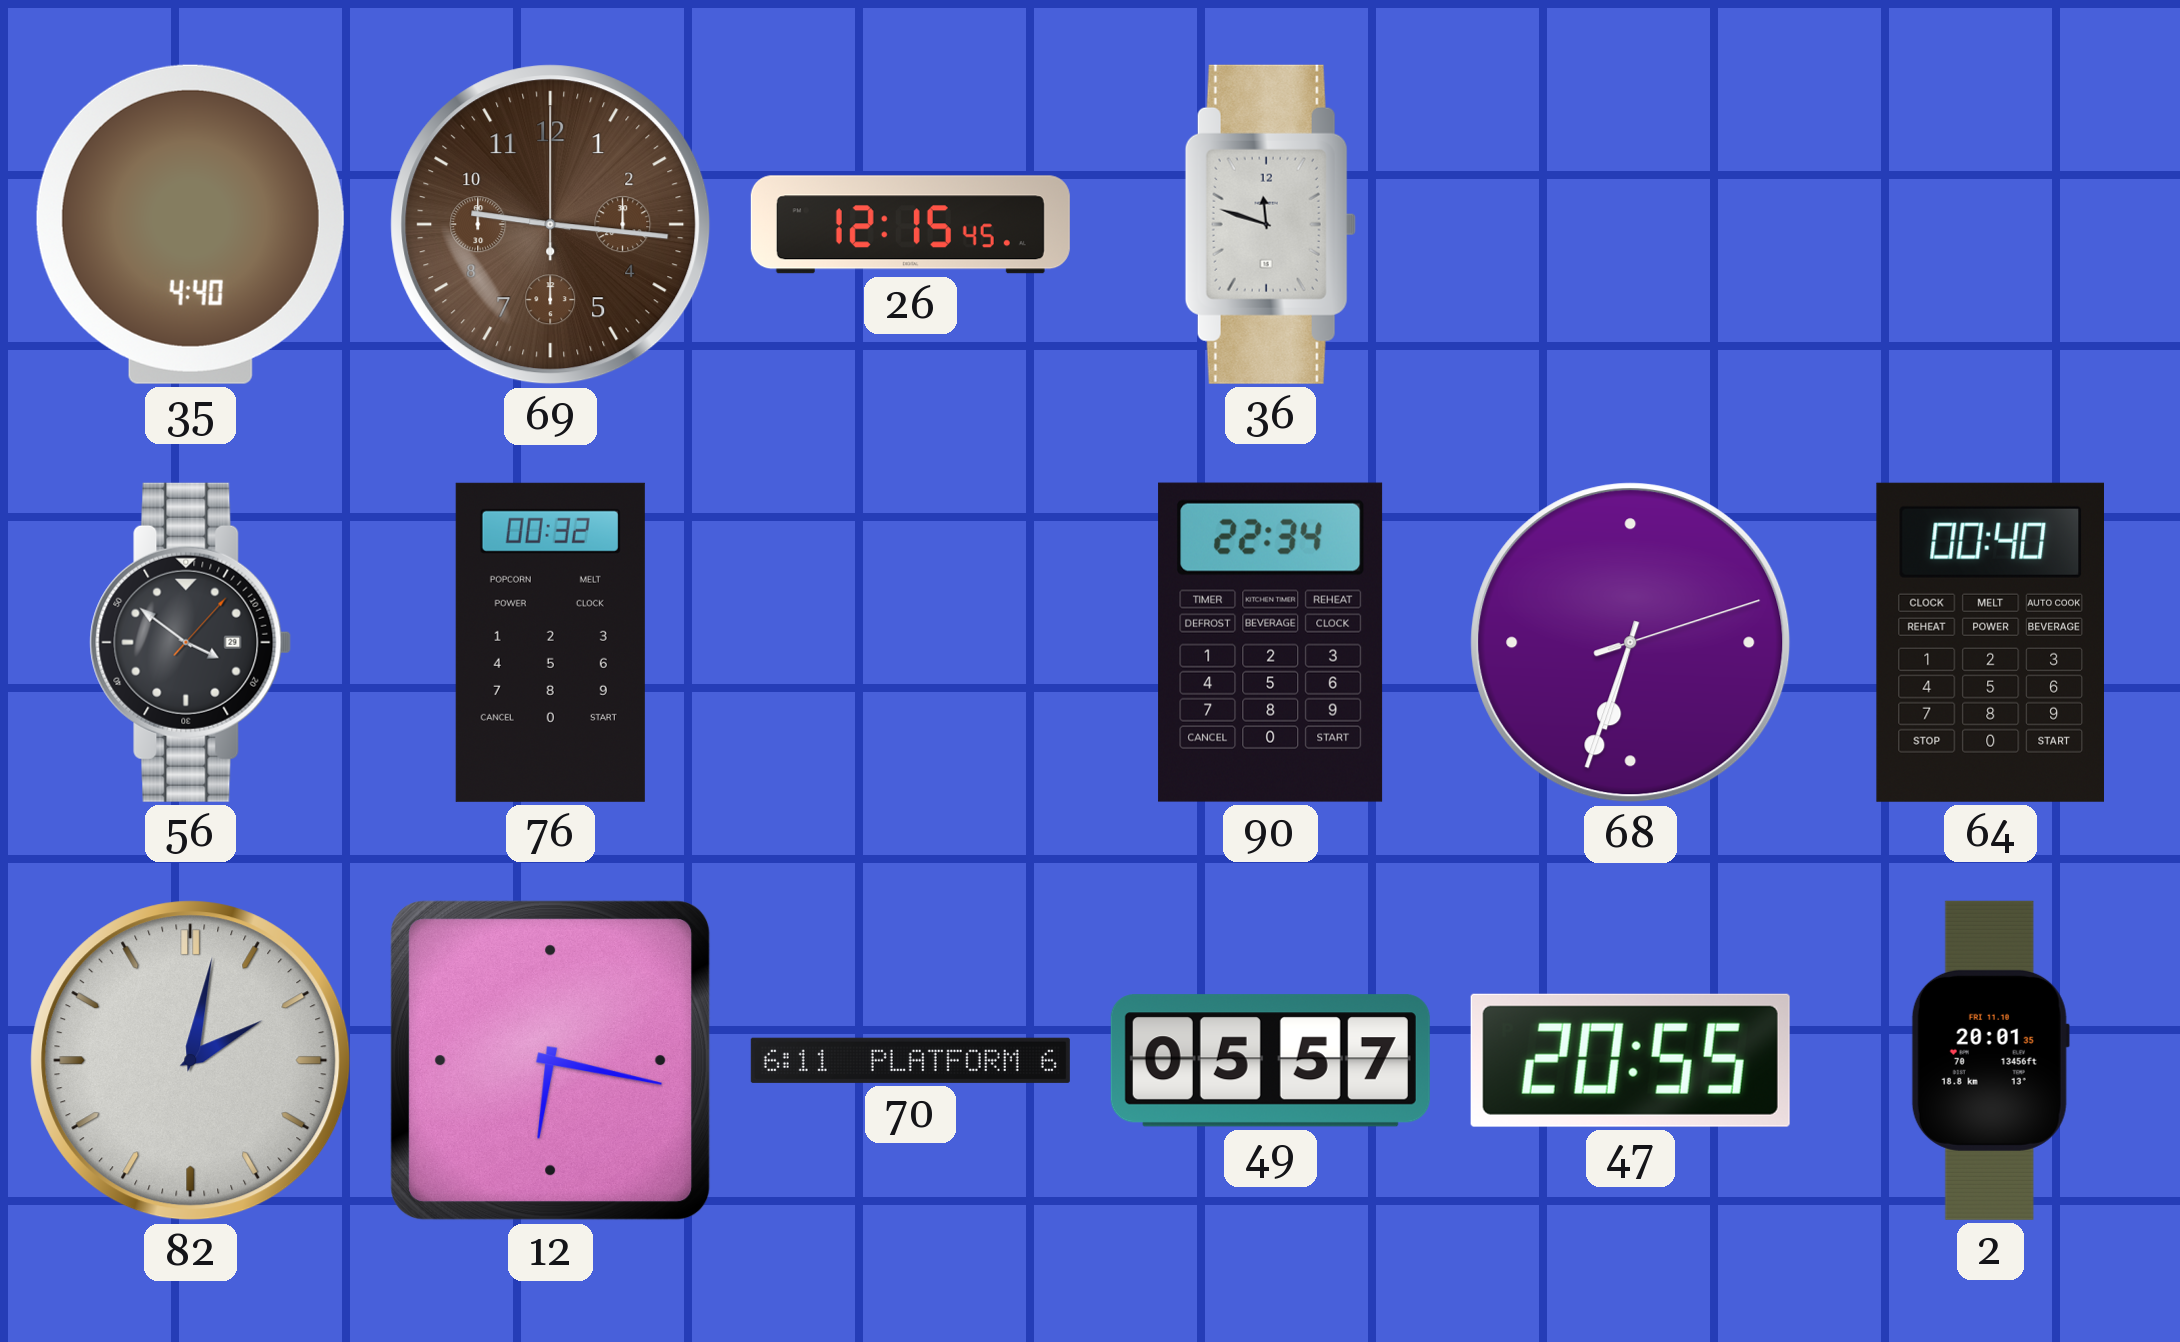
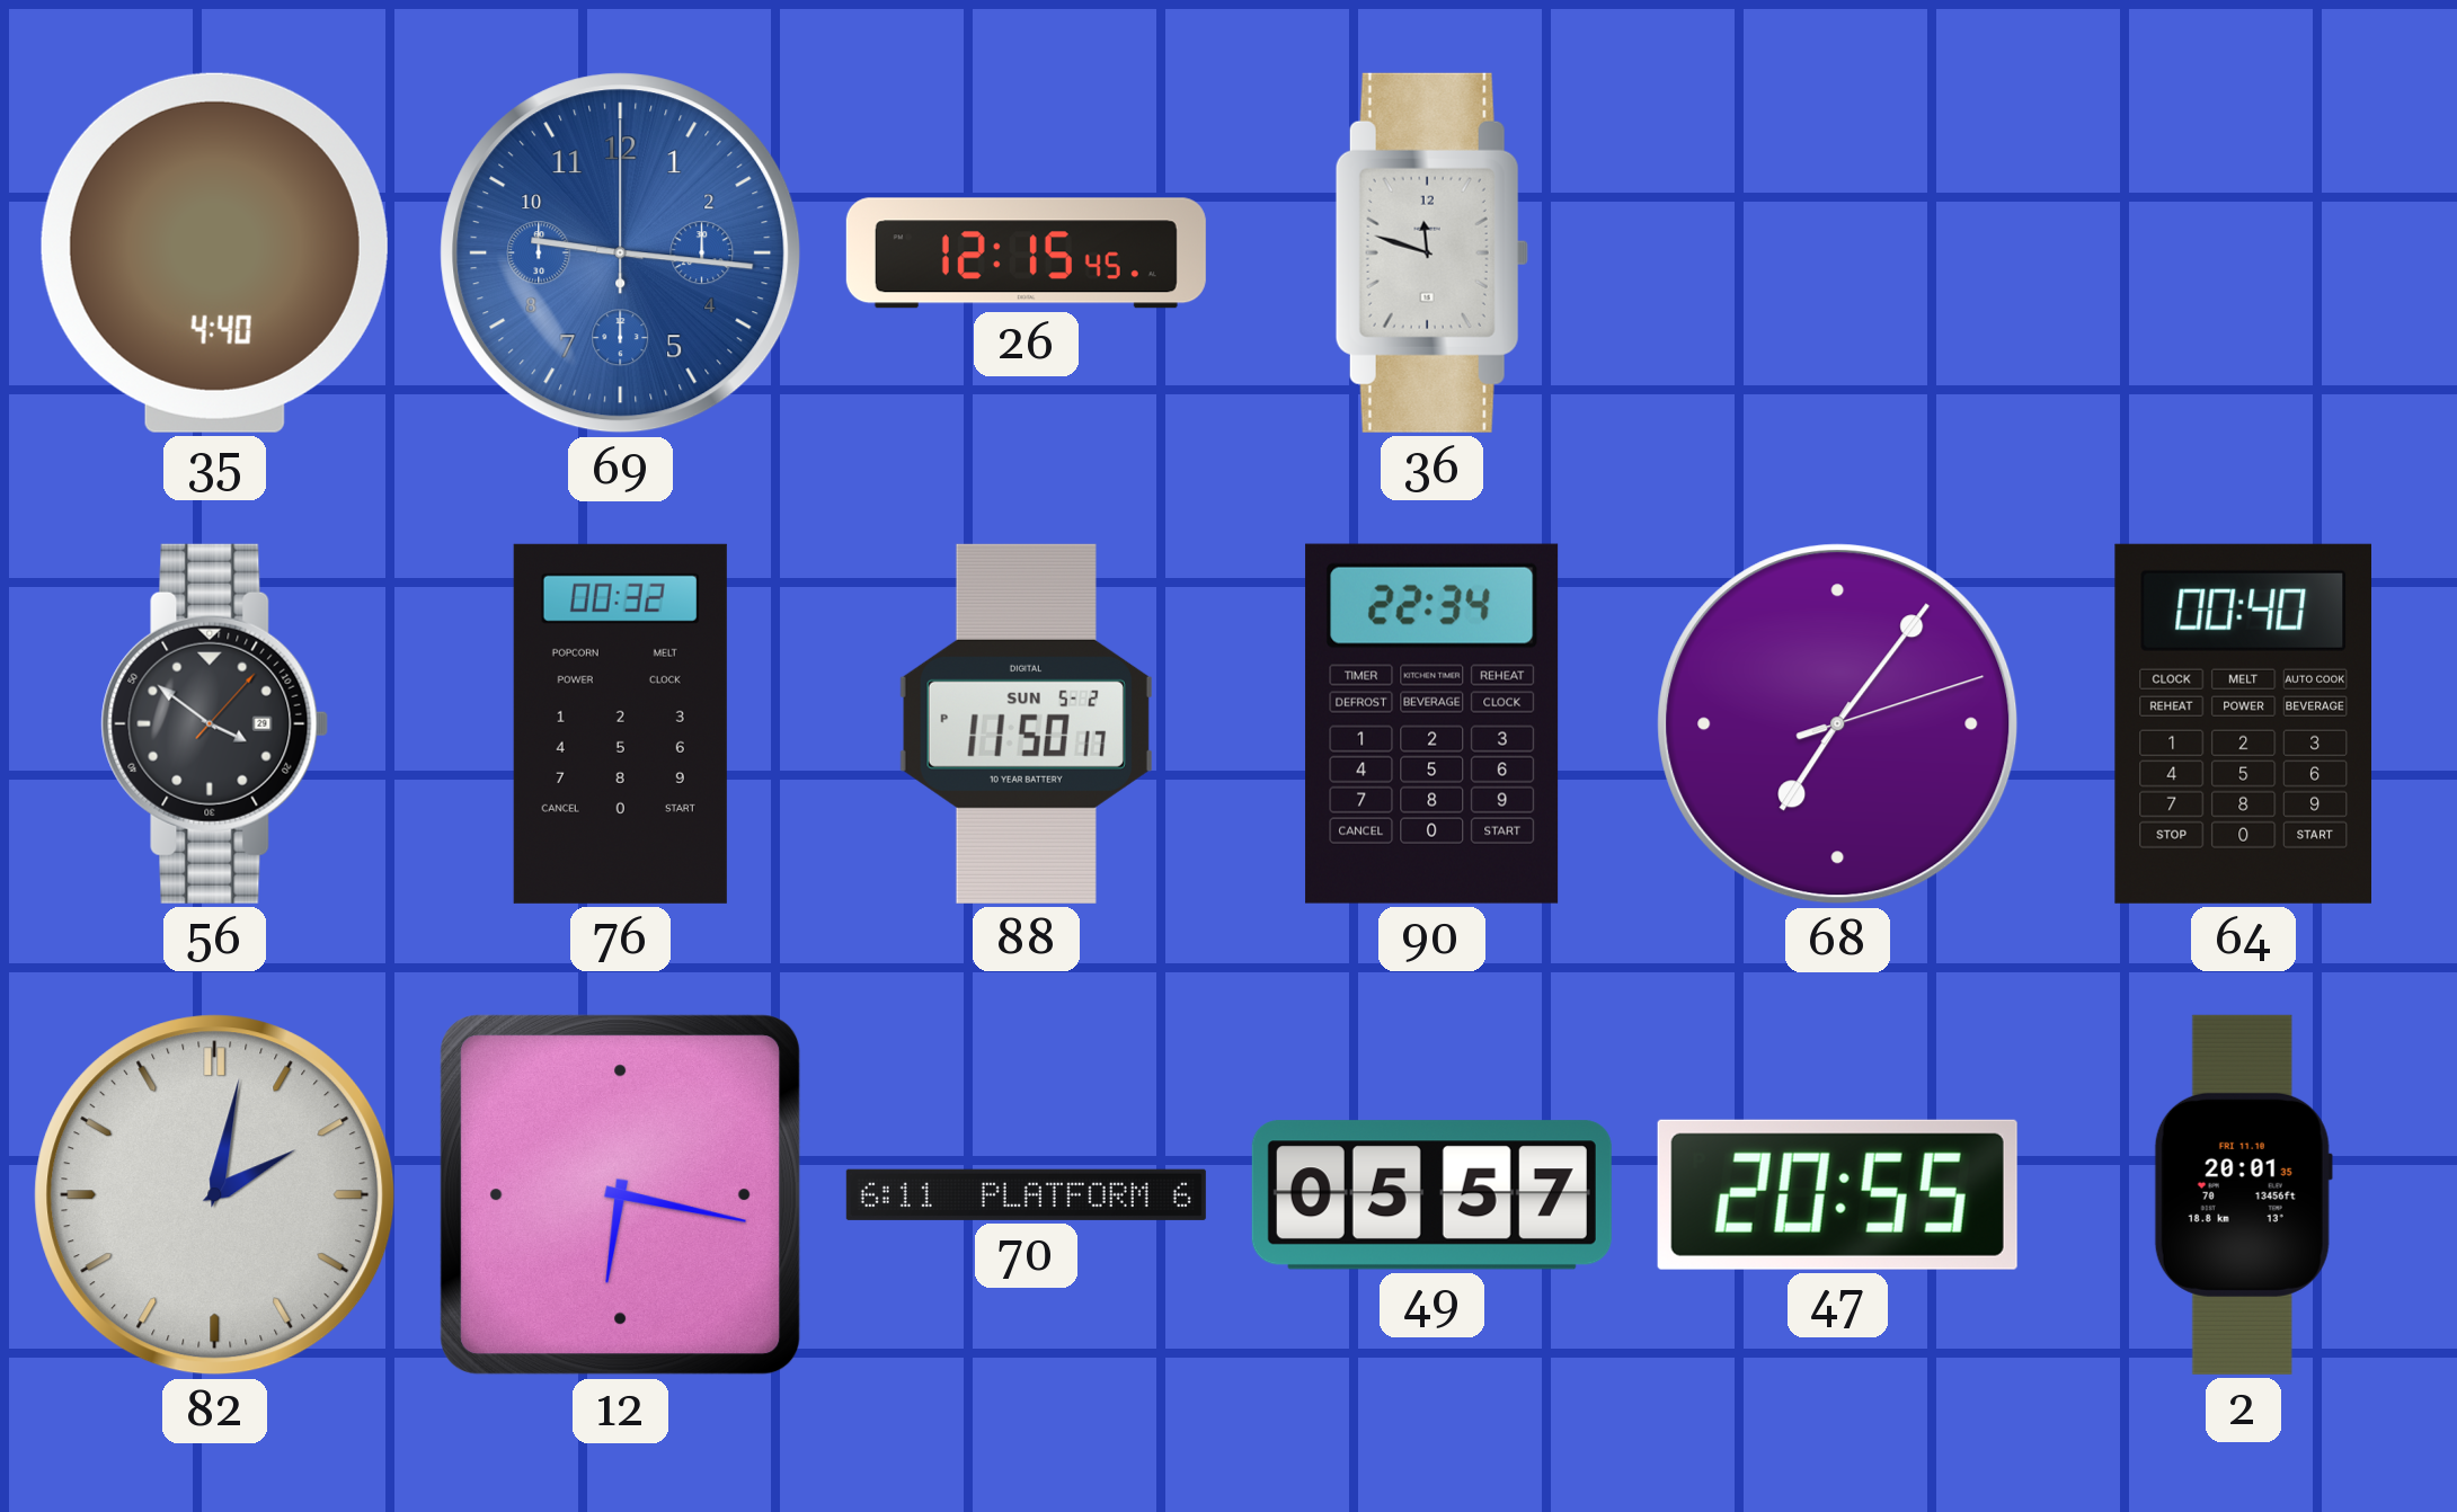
69 dial: brown -> blue (621, 254)
88: none -> 11:50 (1026, 723)
68: 6:33 -> 7:06 (1838, 724)
